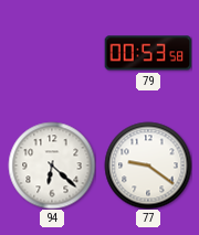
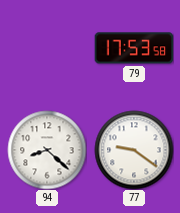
79: 00:53 -> 17:53 (134, 48)
94: 6:22 -> 8:22 (47, 150)
